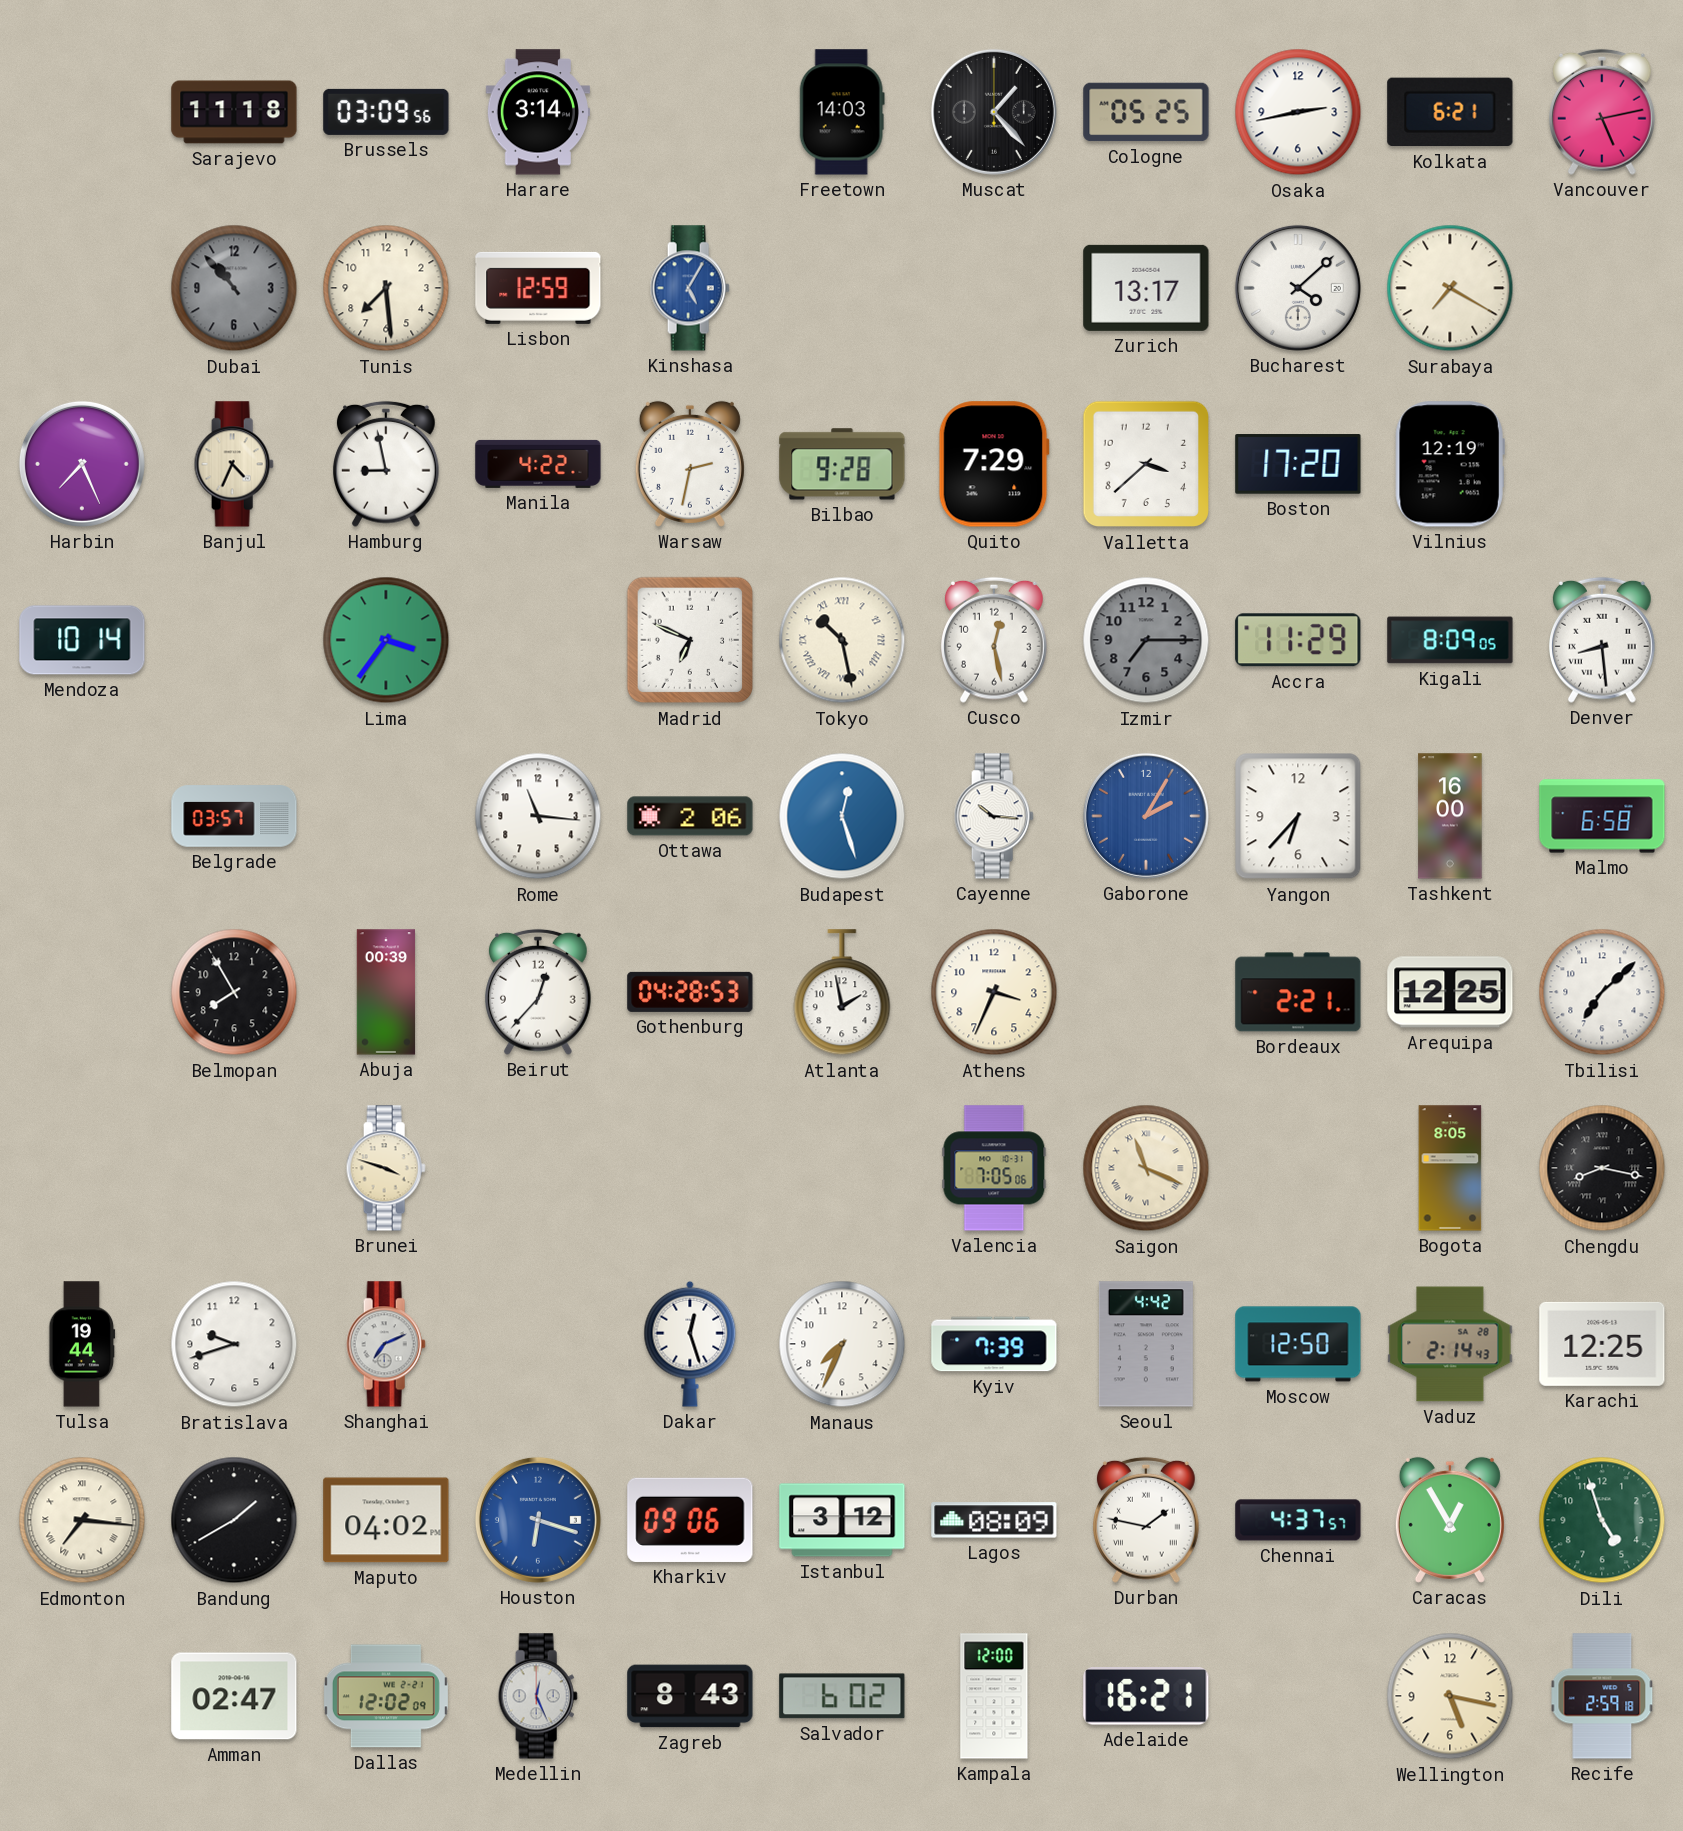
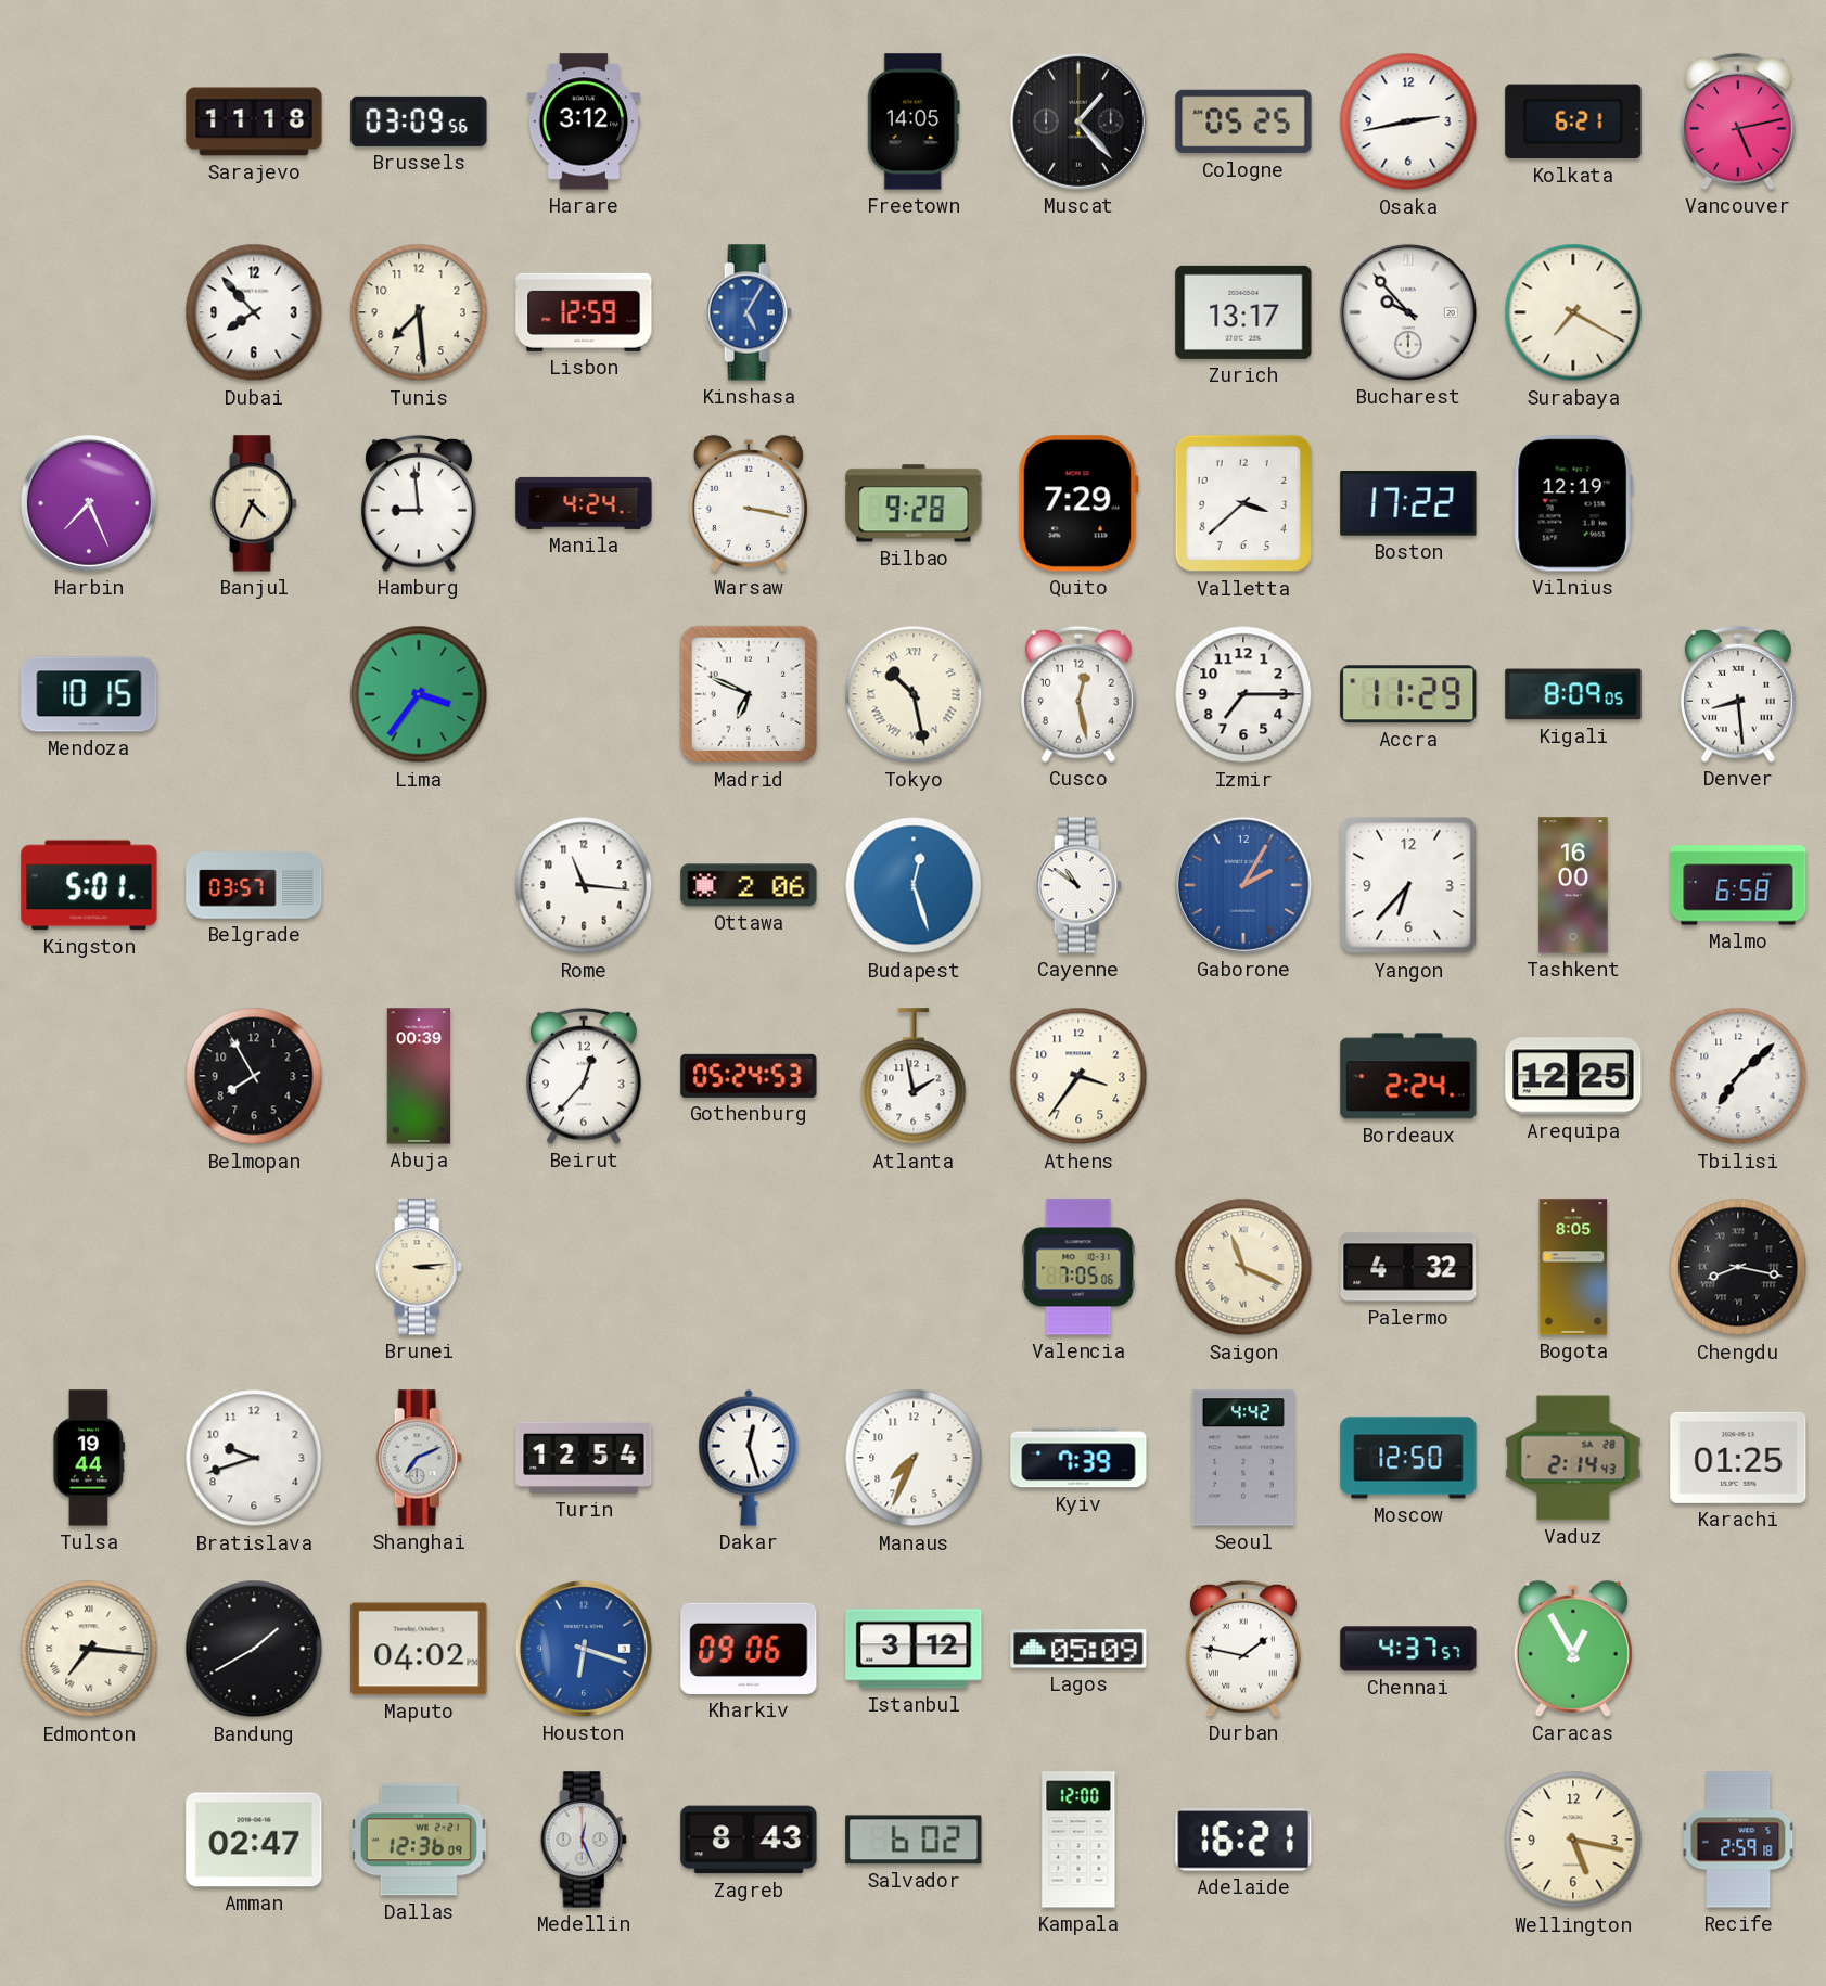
Harare: 3:14 -> 3:12 (583, 121)
Freetown: 14:03 -> 14:05 (914, 121)
Dubai: 10:53 -> 7:53 (254, 312)
Dubai dial: grey -> white (254, 312)
Bucharest: 4:08 -> 9:53 (1408, 312)
Hamburg: 8:58 -> 8:59 (420, 503)
Manila: 4:22 -> 4:24 (584, 503)
Warsaw: 2:32 -> 3:17 (749, 503)
Boston: 17:20 -> 17:22 (1408, 503)
Mendoza: 10:14 -> 10:15 (89, 694)
Izmir dial: grey -> white (1243, 694)
Kingston: none -> 5:01 (89, 885)
Cayenne: 10:16 -> 10:51 (1078, 885)
Gothenburg: 04:28 -> 05:24 (749, 1076)
Athens: 3:34 -> 3:36 (1078, 1076)
Bordeaux: 2:21 -> 2:24 (1408, 1076)
Brunei: 3:48 -> 3:14 (419, 1267)
Palermo: none -> 4:32 (1408, 1267)
Turin: none -> 12:54 (584, 1458)
Karachi: 12:25 -> 01:25 (1738, 1458)
Lagos: 08:09 -> 05:09 (1078, 1649)
Dili: 4:57 -> none (1602, 1520)
Dallas: 12:02 -> 12:36 (419, 1840)
